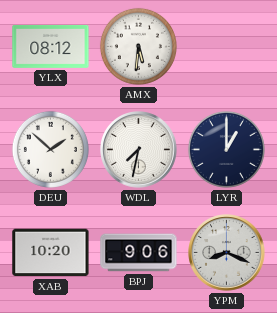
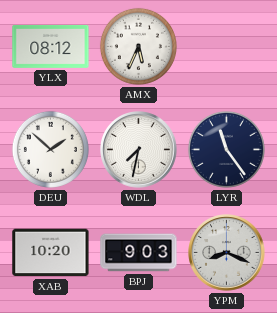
AMX: 5:31 -> 5:34 (138, 46)
LYR: 1:00 -> 11:24 (226, 149)
BPJ: 9:06 -> 9:03 (139, 253)
